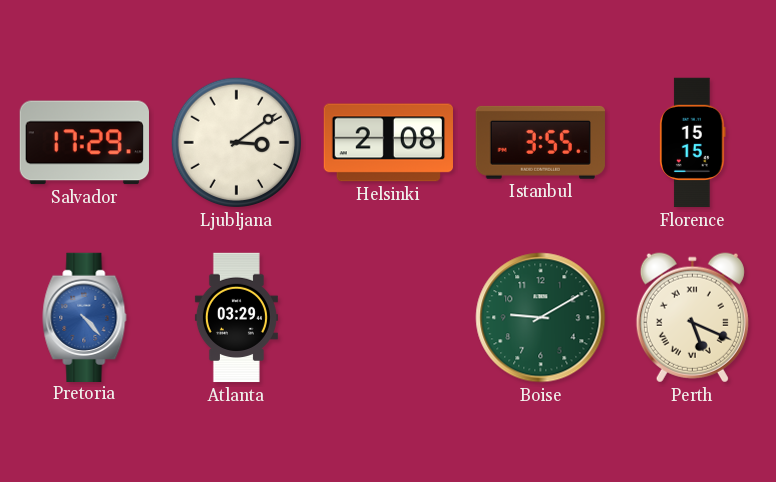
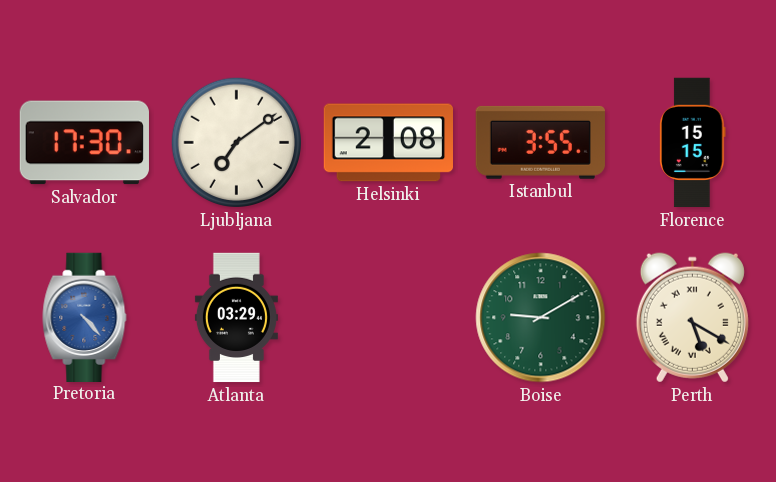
Salvador: 17:29 -> 17:30 (84, 143)
Ljubljana: 3:09 -> 7:09 (237, 143)
Perth: 5:19 -> 5:20 (692, 318)
